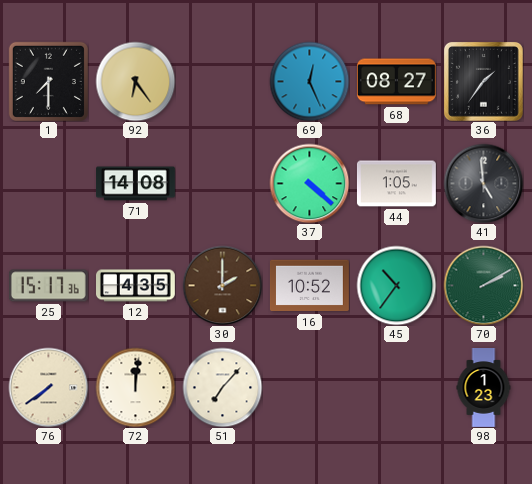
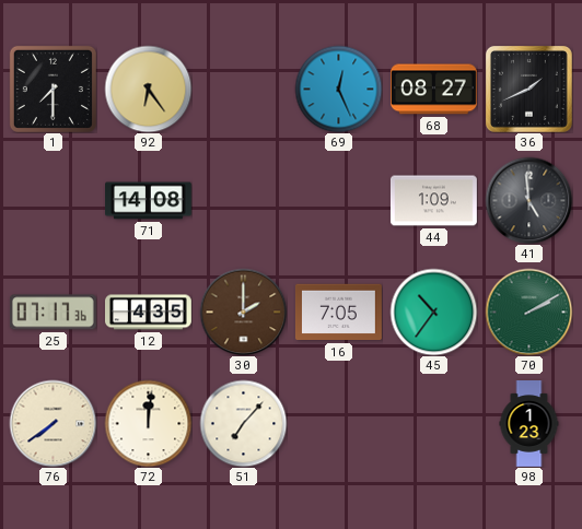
36: 1:36 -> 1:41 (528, 89)
37: 4:22 -> none (309, 183)
44: 1:05 -> 1:09 (433, 201)
25: 15:17 -> 07:17 (53, 313)
16: 10:52 -> 7:05 (338, 313)
